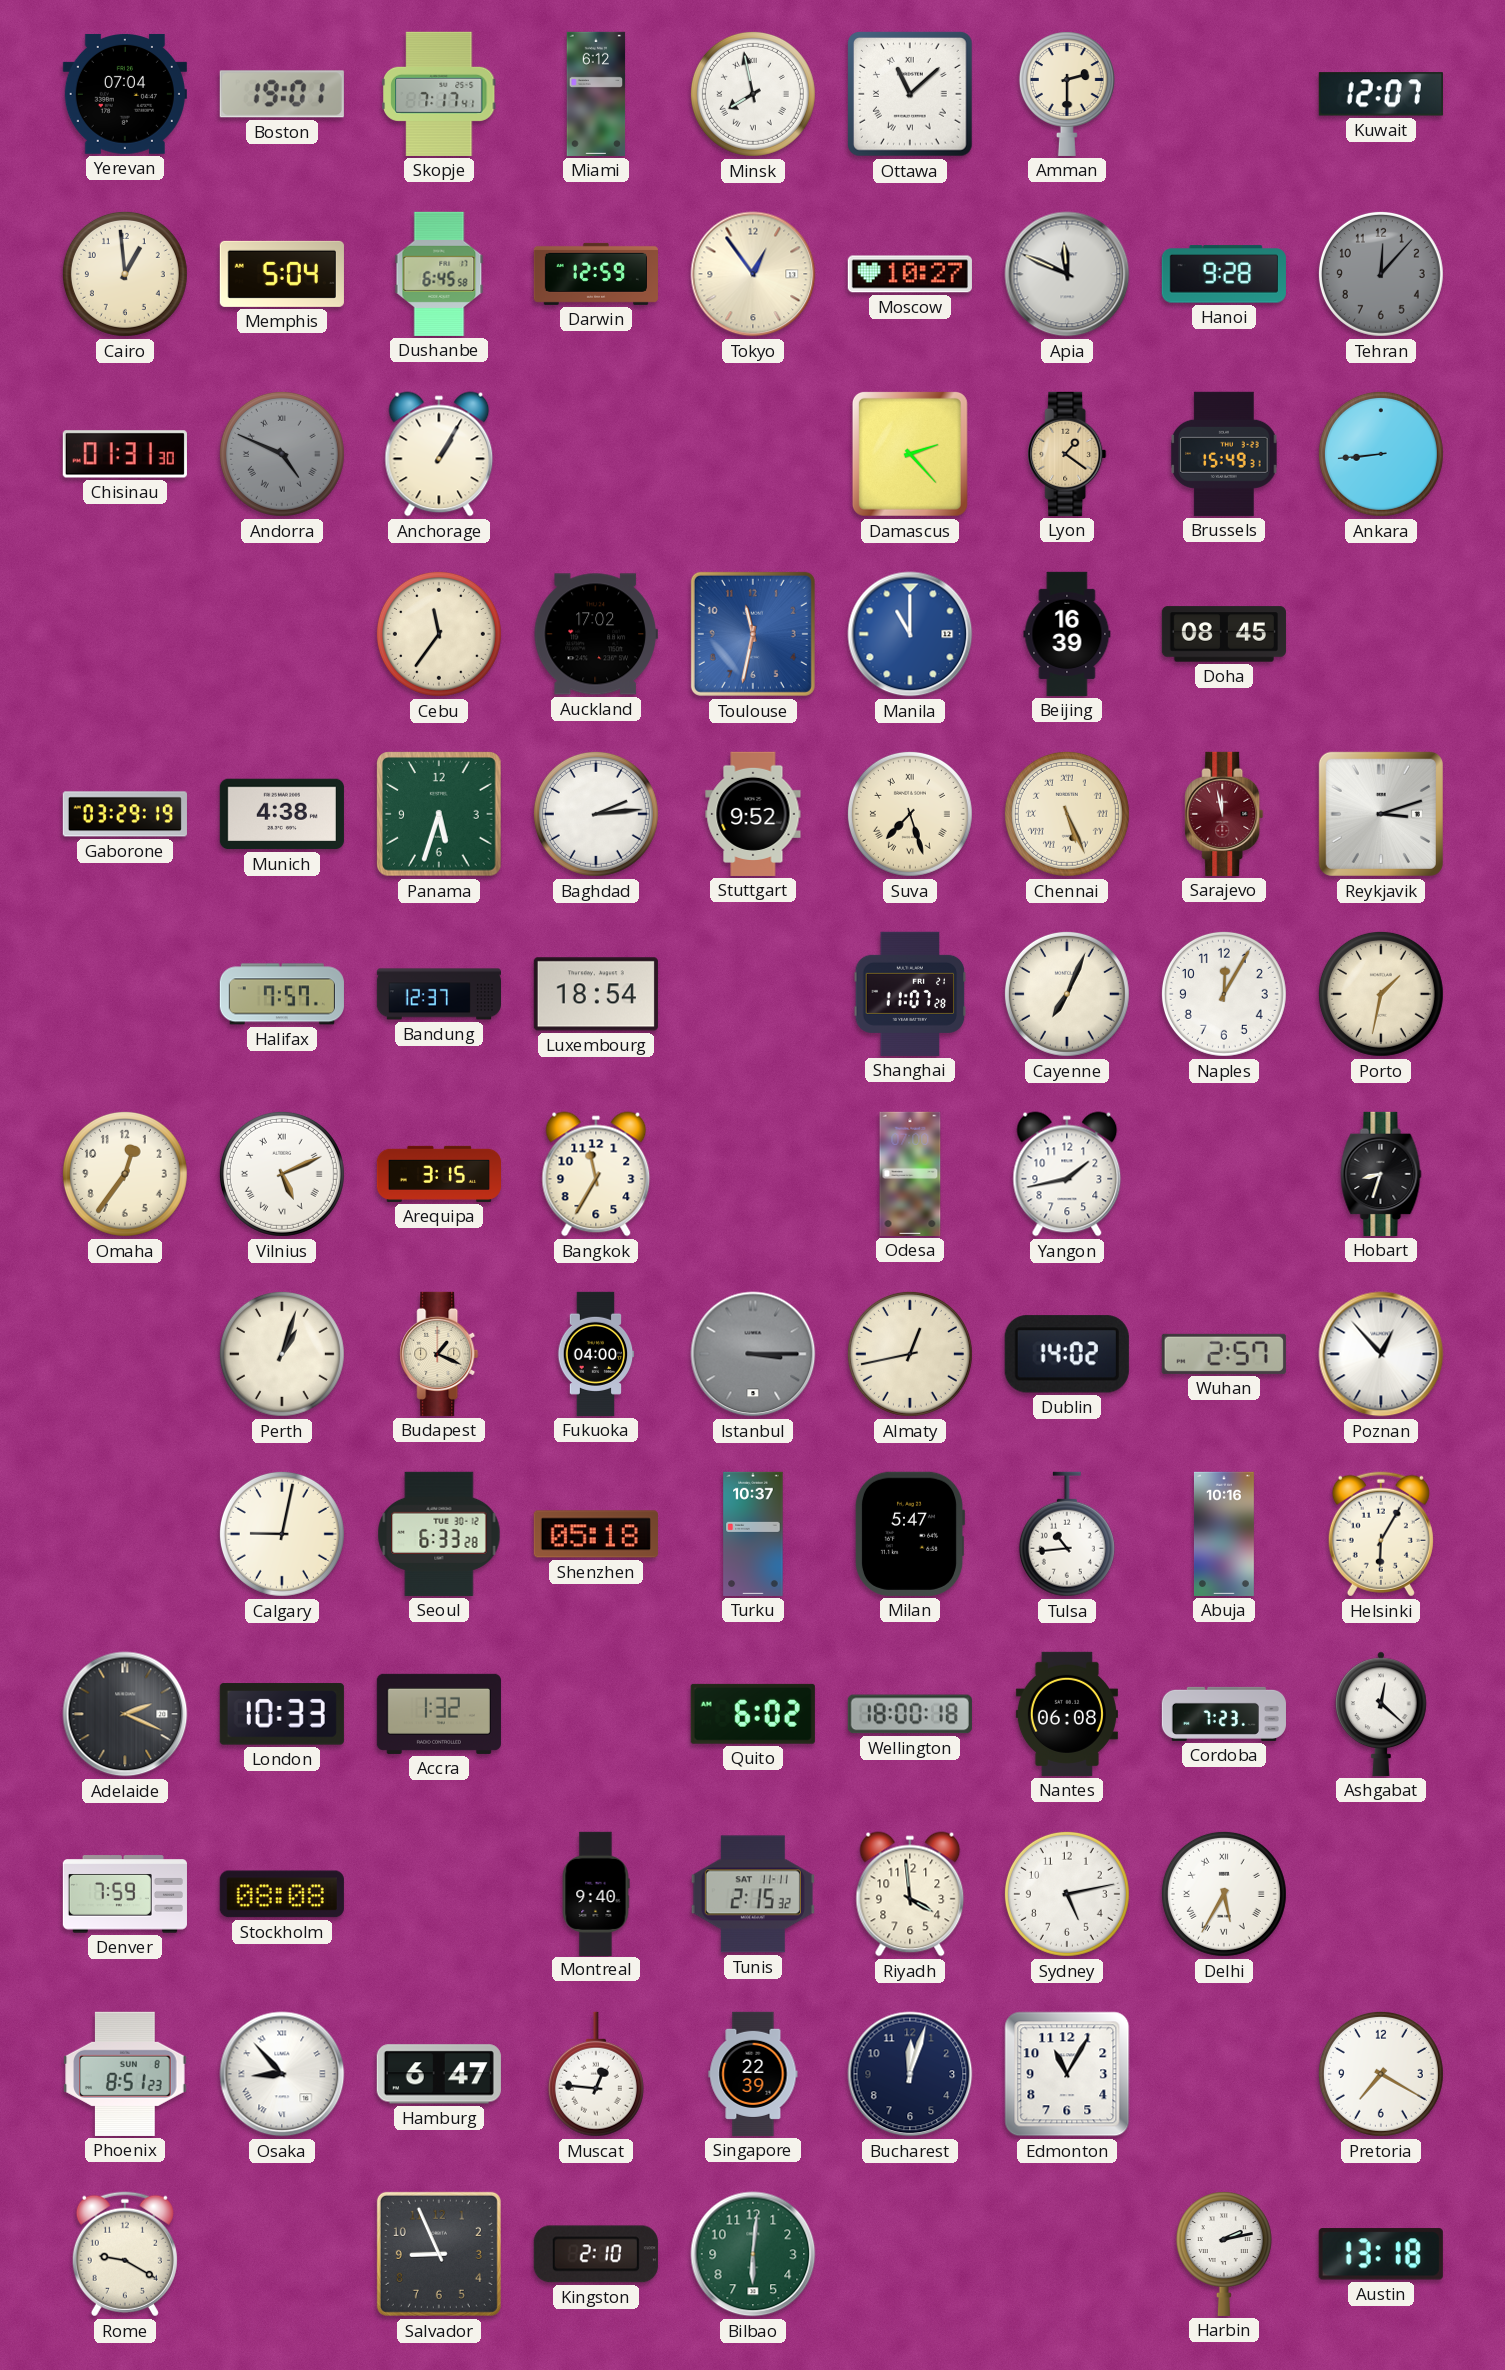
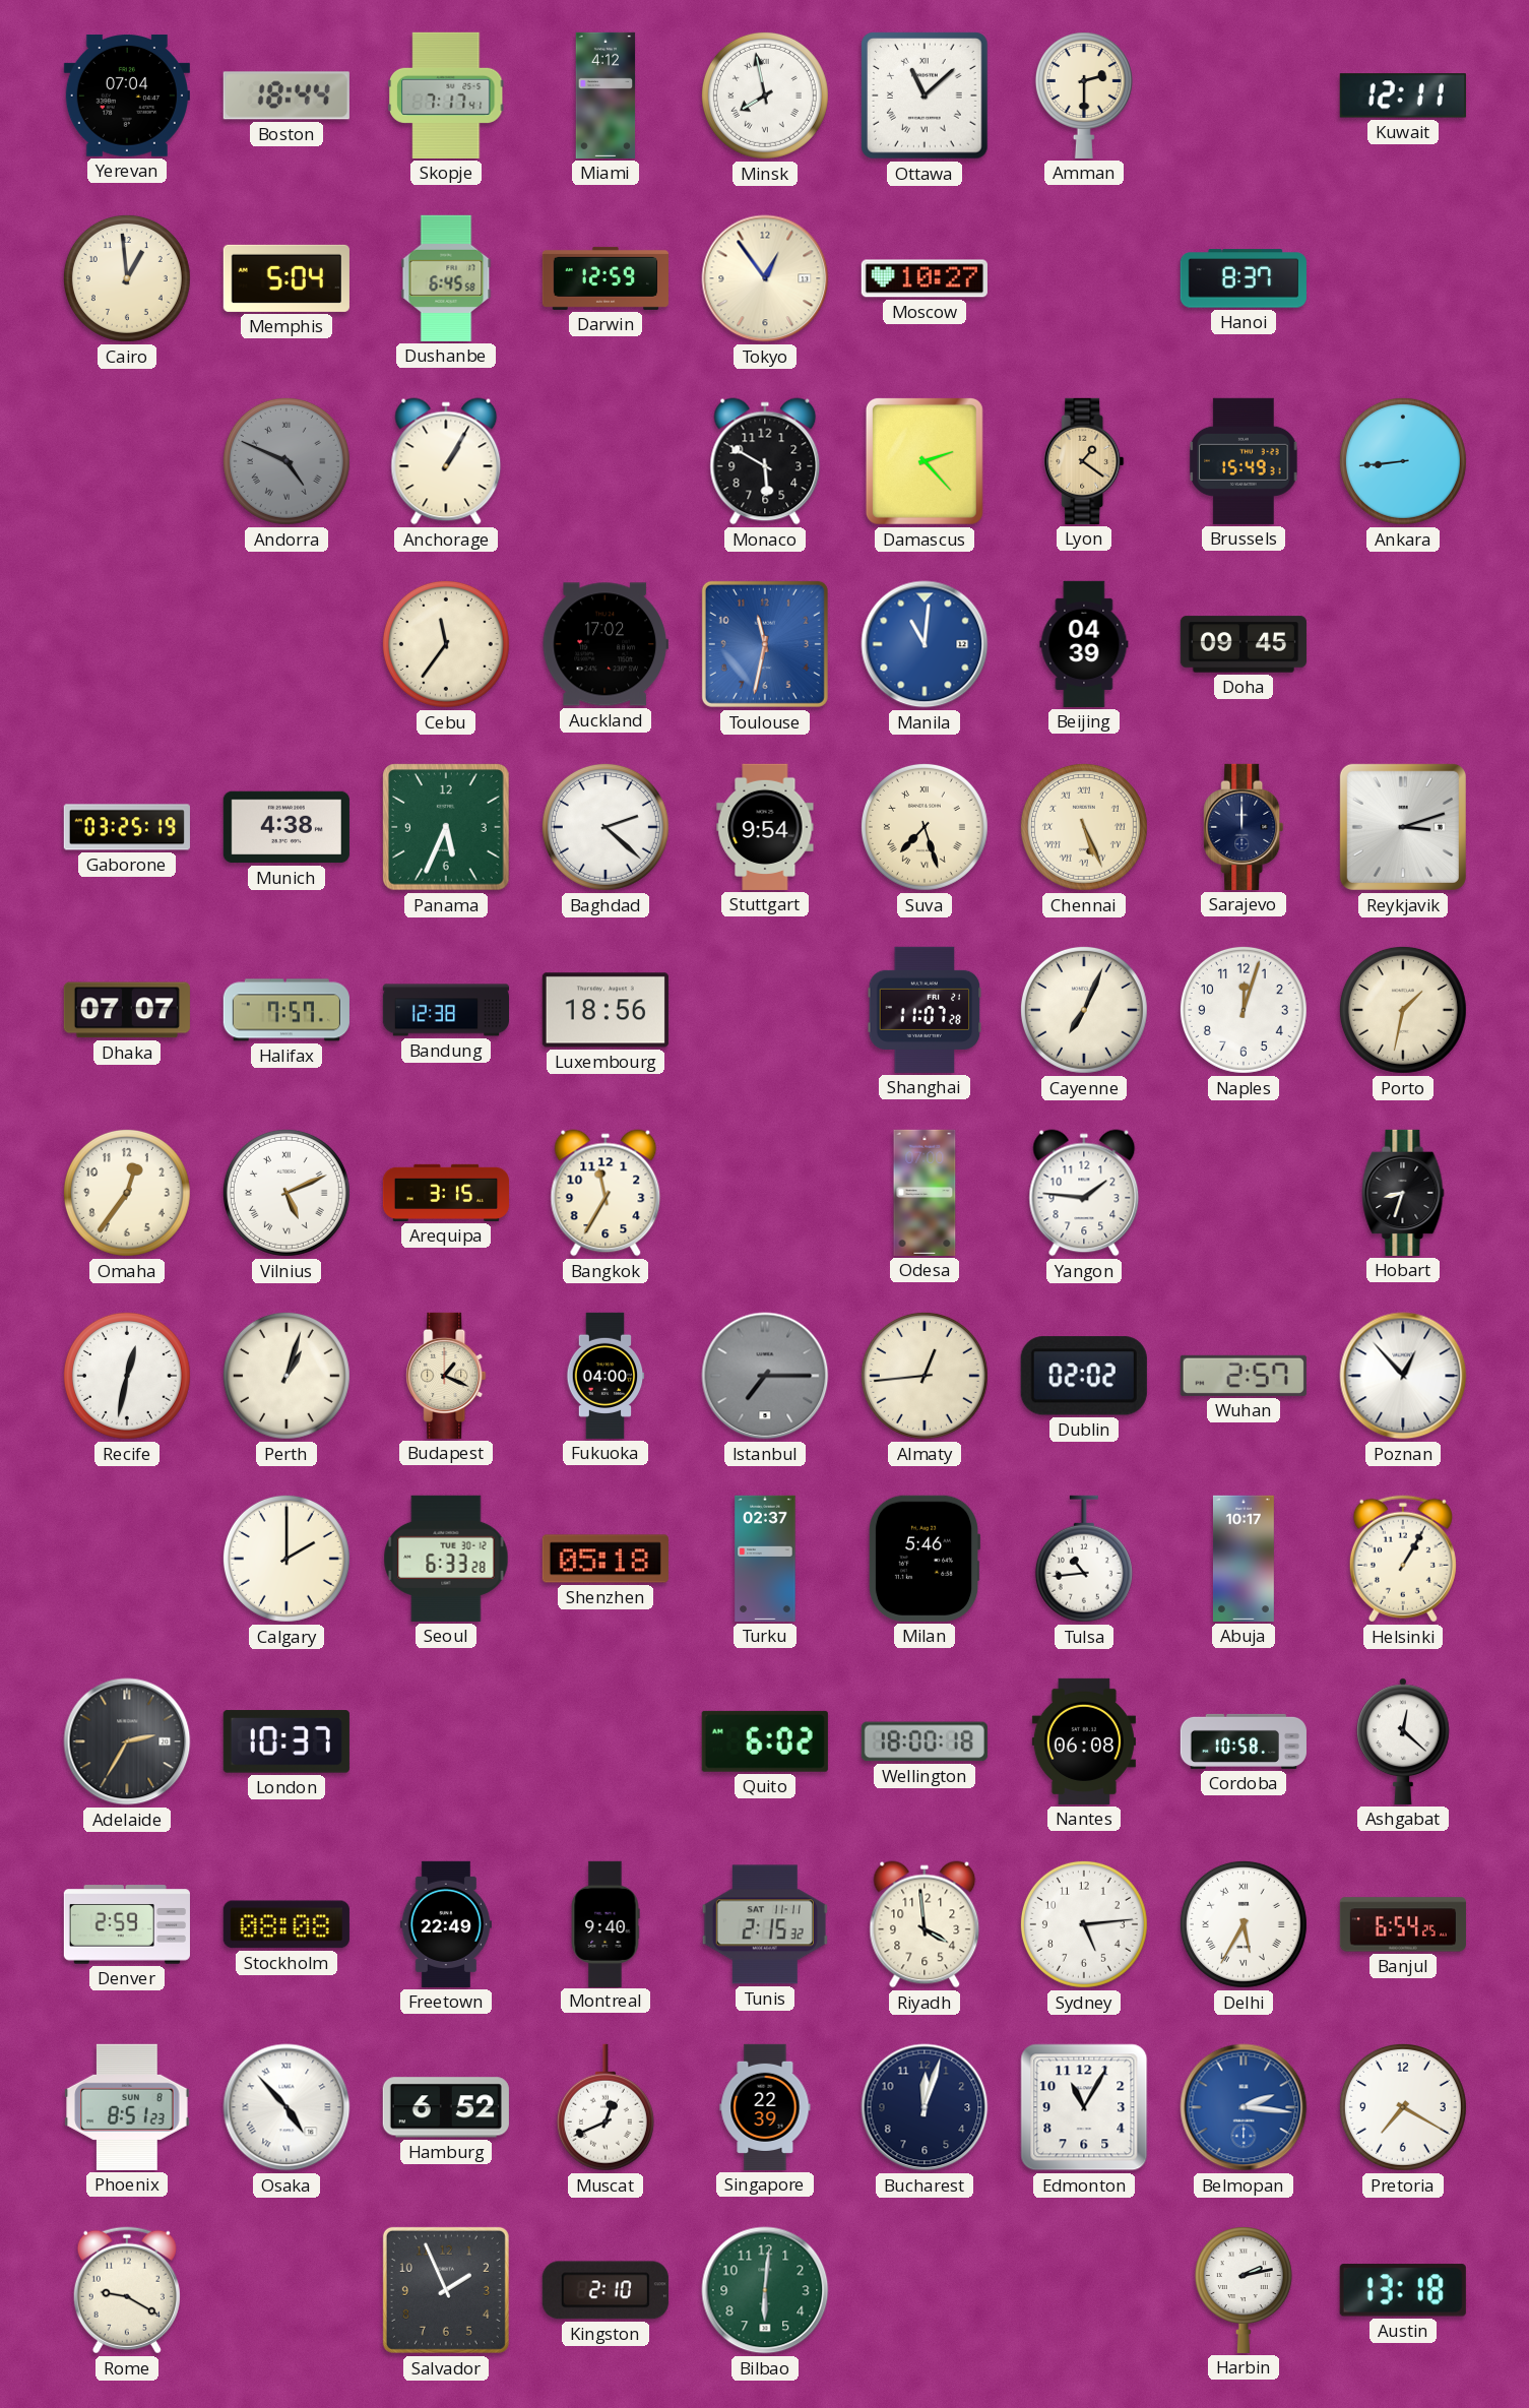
Boston: 19:01 -> 18:44 (286, 96)
Miami: 6:12 -> 4:12 (606, 96)
Kuwait: 12:07 -> 12:11 (1403, 96)
Apia: 11:49 -> none (1067, 274)
Hanoi: 9:28 -> 8:37 (1244, 278)
Tehran: 12:07 -> none (1381, 274)
Chisinau: 01:31 -> none (125, 454)
Monaco: none -> 5:50 (765, 461)
Manila: 11:00 -> 11:01 (925, 644)
Beijing: 16:39 -> 04:39 (1084, 644)
Doha: 08:45 -> 09:45 (1244, 644)
Gaborone: 03:29 -> 03:25 (127, 827)
Panama: 5:33 -> 5:34 (447, 828)
Baghdad: 2:14 -> 2:22 (606, 827)
Stuttgart: 9:52 -> 9:54 (765, 827)
Sarajevo: 11:58 -> 12:00 (1244, 827)
Sarajevo dial: burgundy -> navy (1244, 827)
Dhaka: none -> 07:07 (127, 1010)
Bandung: 12:37 -> 12:38 (445, 1010)
Luxembourg: 18:54 -> 18:56 (606, 1010)
Naples: 12:05 -> 12:03 (1244, 1010)
Yangon: 1:43 -> 1:46 (1084, 1193)
Recife: none -> 12:32 (127, 1376)
Istanbul: 3:15 -> 7:15 (765, 1376)
Almaty: 12:43 -> 12:44 (925, 1376)
Dublin: 14:02 -> 02:02 (1084, 1376)
Calgary: 9:02 -> 2:00 (286, 1559)
Turku: 10:37 -> 02:37 (765, 1559)
Milan: 5:47 -> 5:46 (923, 1559)
Abuja: 10:16 -> 10:17 (1244, 1559)
Helsinki: 6:05 -> 1:05 (1403, 1559)
Adelaide: 2:19 -> 2:35 (127, 1741)
London: 10:33 -> 10:37 (286, 1741)
Accra: 1:32 -> none (439, 1714)
Cordoba: 7:23 -> 10:58 (1244, 1741)
Denver: 7:59 -> 2:59 (127, 1924)
Freetown: none -> 22:49 (446, 1924)
Sydney: 5:13 -> 5:14 (1084, 1924)
Banjul: none -> 6:54 (1403, 1924)
Osaka: 8:53 -> 4:53 (286, 2107)
Hamburg: 6:47 -> 6:52 (446, 2107)
Muscat: 12:46 -> 12:41 (606, 2107)
Belmopan: none -> 2:16 (1244, 2107)
Salvador: 8:56 -> 1:56 (446, 2290)
